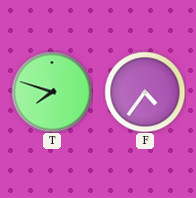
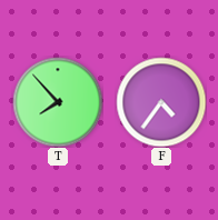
T: 7:48 -> 7:53 (58, 102)
